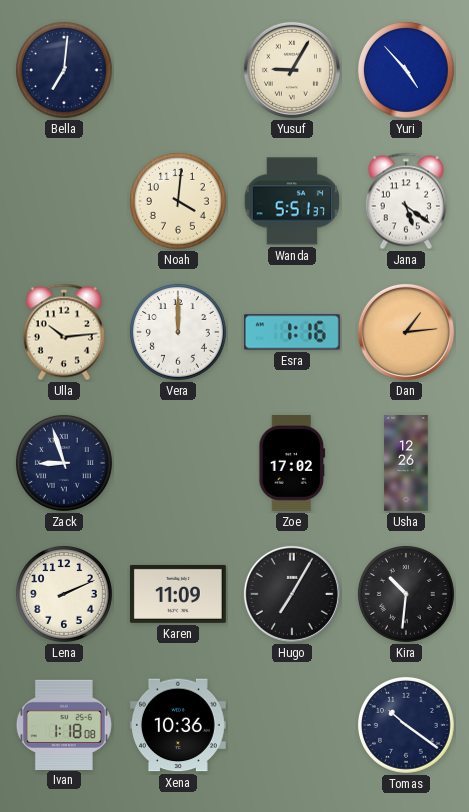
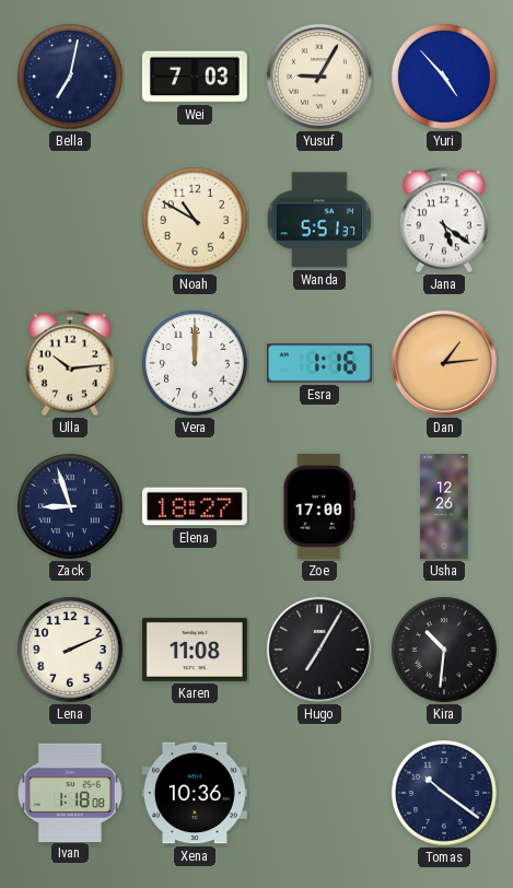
Bella: 7:01 -> 7:02 (70, 77)
Wei: none -> 7:03 (195, 77)
Noah: 4:01 -> 10:50 (195, 220)
Elena: none -> 18:27 (195, 506)
Zoe: 17:02 -> 17:00 (319, 506)
Karen: 11:09 -> 11:08 (195, 650)
